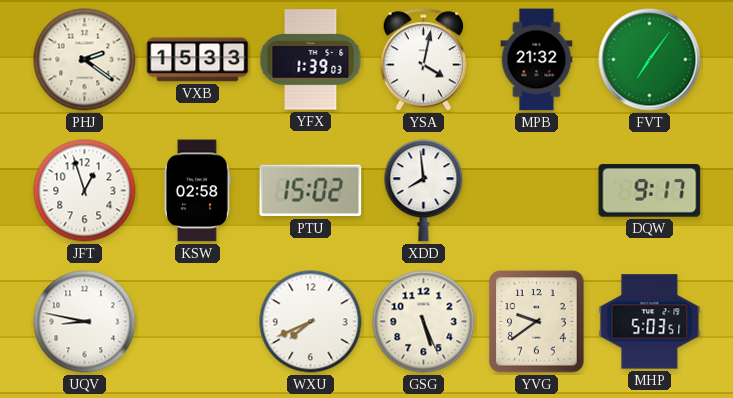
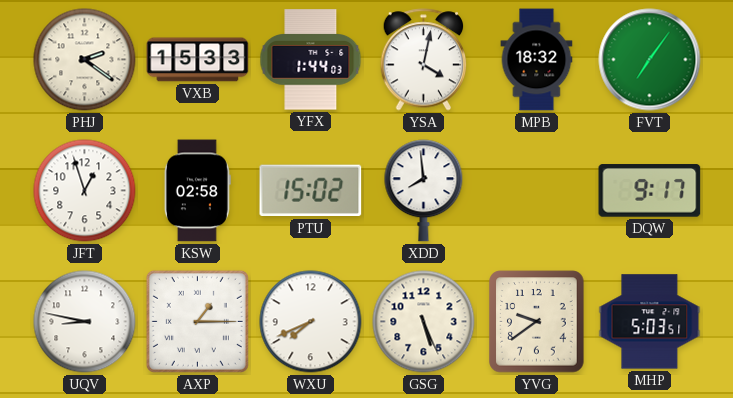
YFX: 1:39 -> 1:44 (311, 60)
MPB: 21:32 -> 18:32 (537, 60)
AXP: none -> 1:15 (197, 321)
